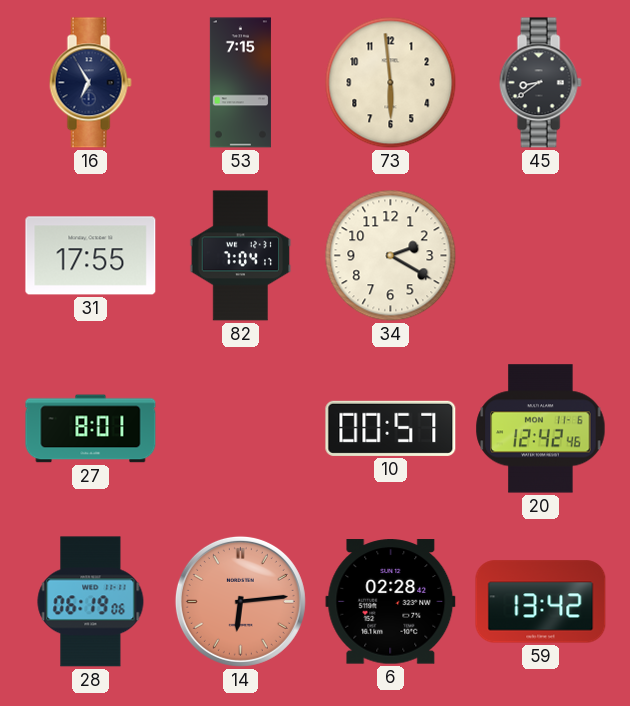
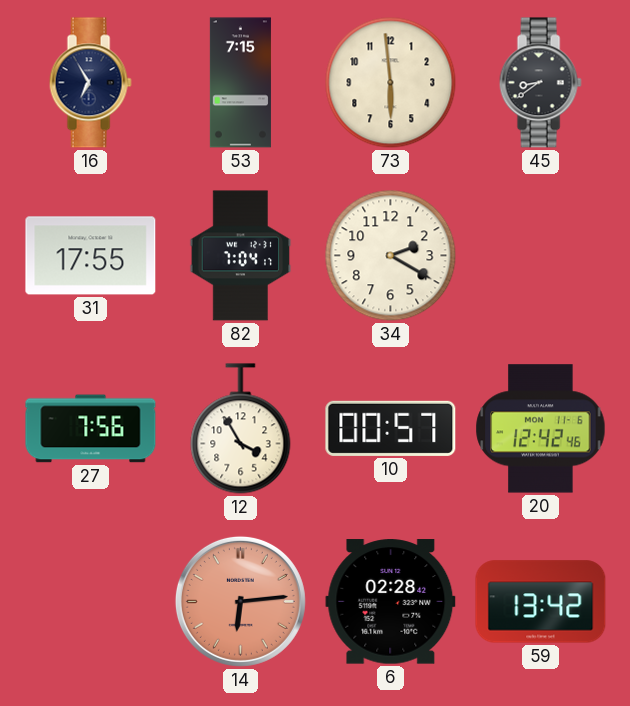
27: 8:01 -> 7:56 (91, 429)
12: none -> 3:55 (241, 429)
28: 06:19 -> none (91, 602)
